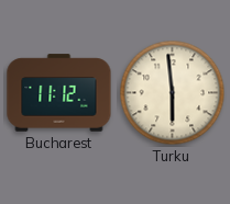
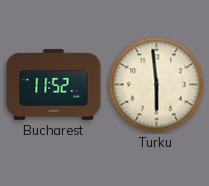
Bucharest: 11:12 -> 11:52 (54, 85)
